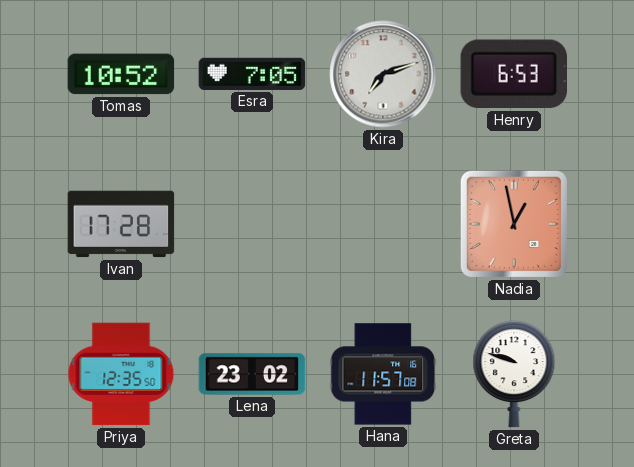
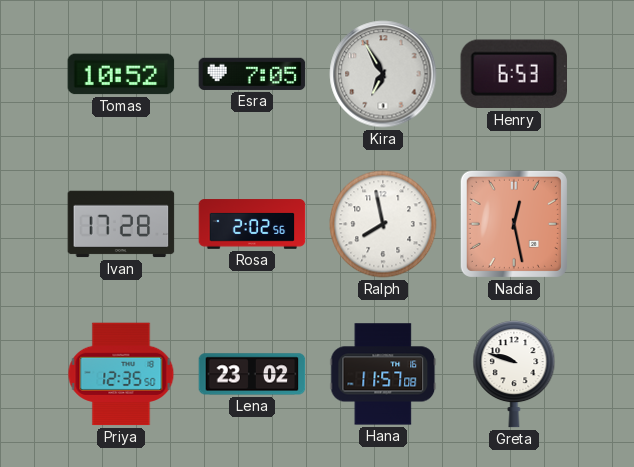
Kira: 7:12 -> 6:55 (383, 74)
Rosa: none -> 2:02 (252, 224)
Ralph: none -> 7:58 (383, 224)
Nadia: 12:58 -> 12:28 (514, 224)
